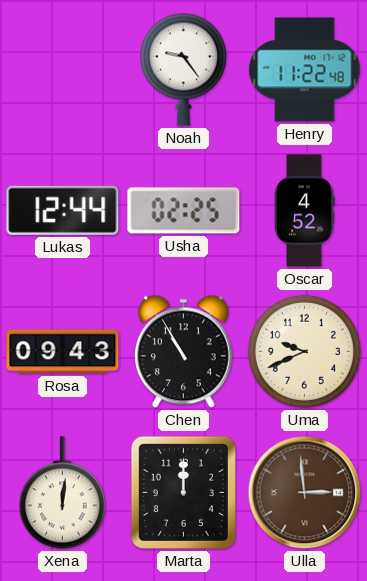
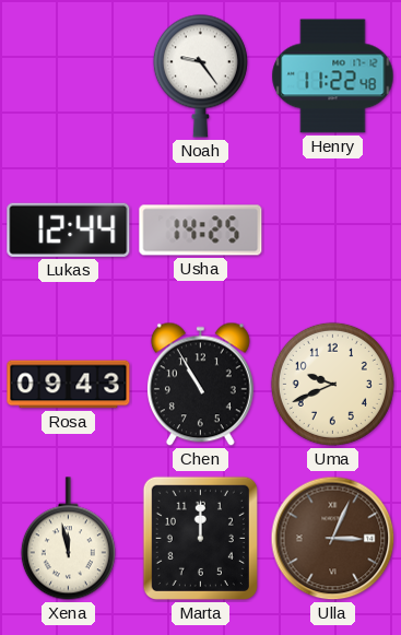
Usha: 02:25 -> 14:25 (201, 231)
Oscar: 4:52 -> none (305, 211)
Xena: 12:01 -> 11:58 (68, 539)
Ulla: 2:59 -> 3:04 (333, 539)
